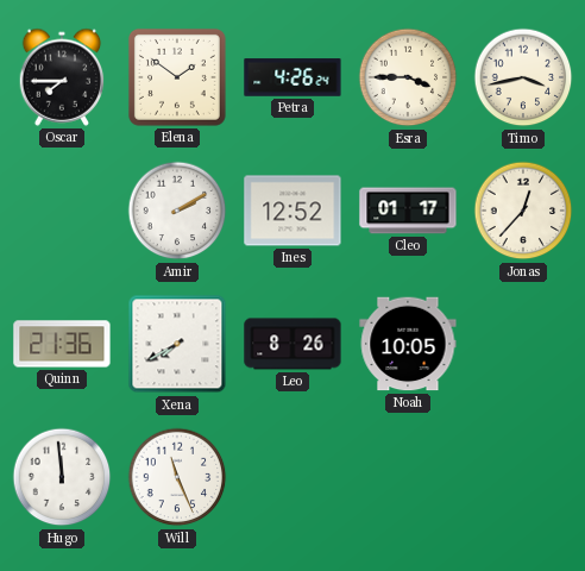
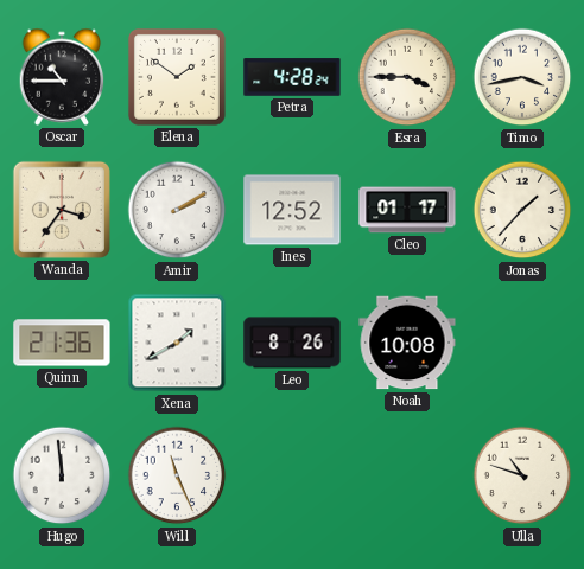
Oscar: 7:45 -> 10:45 (62, 77)
Petra: 4:26 -> 4:28 (292, 77)
Wanda: none -> 3:36 (62, 210)
Jonas: 12:37 -> 1:37 (522, 210)
Xena: 7:40 -> 1:40 (177, 343)
Noah: 10:05 -> 10:08 (407, 343)
Ulla: none -> 10:48 (522, 475)
